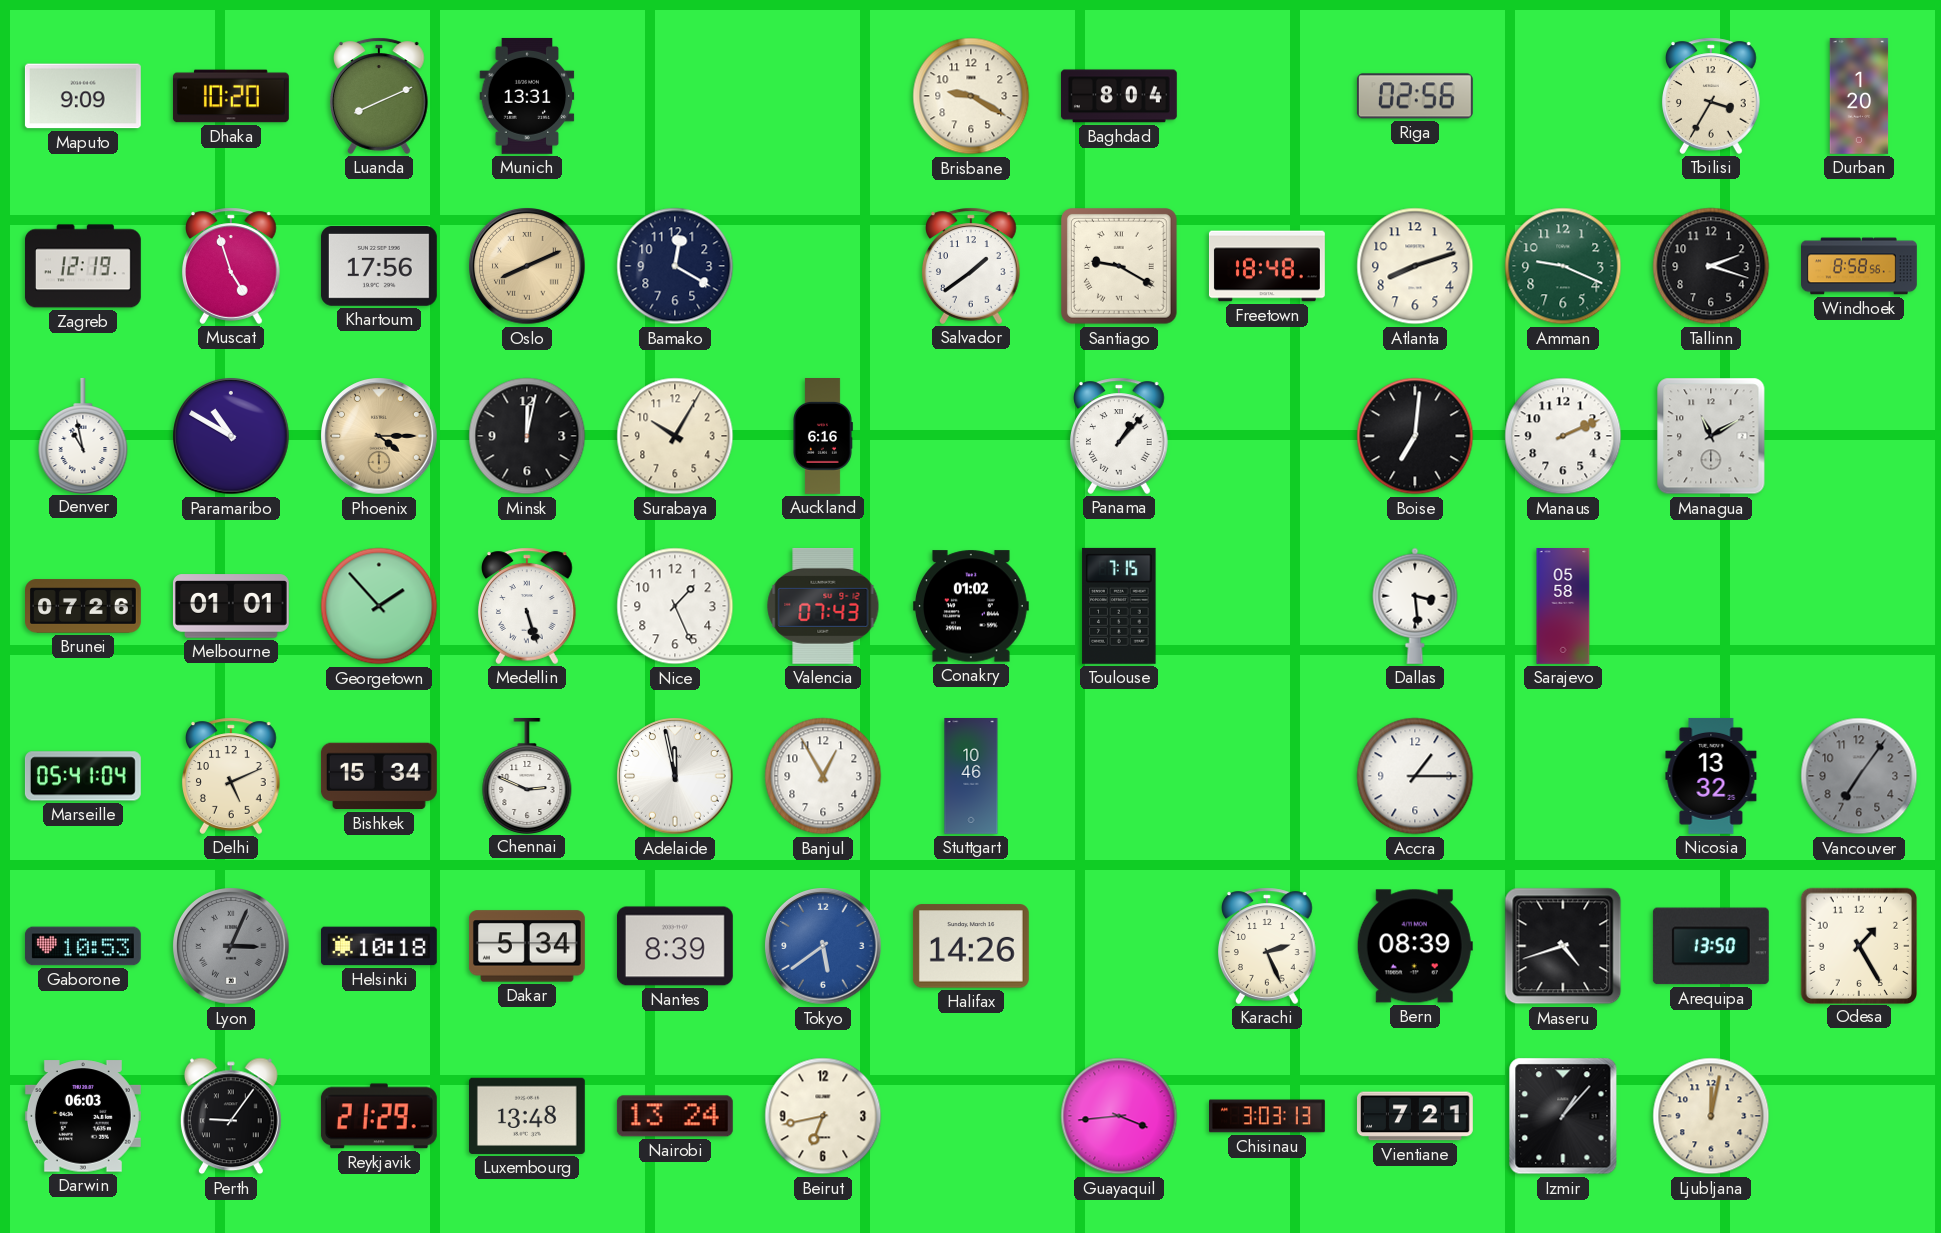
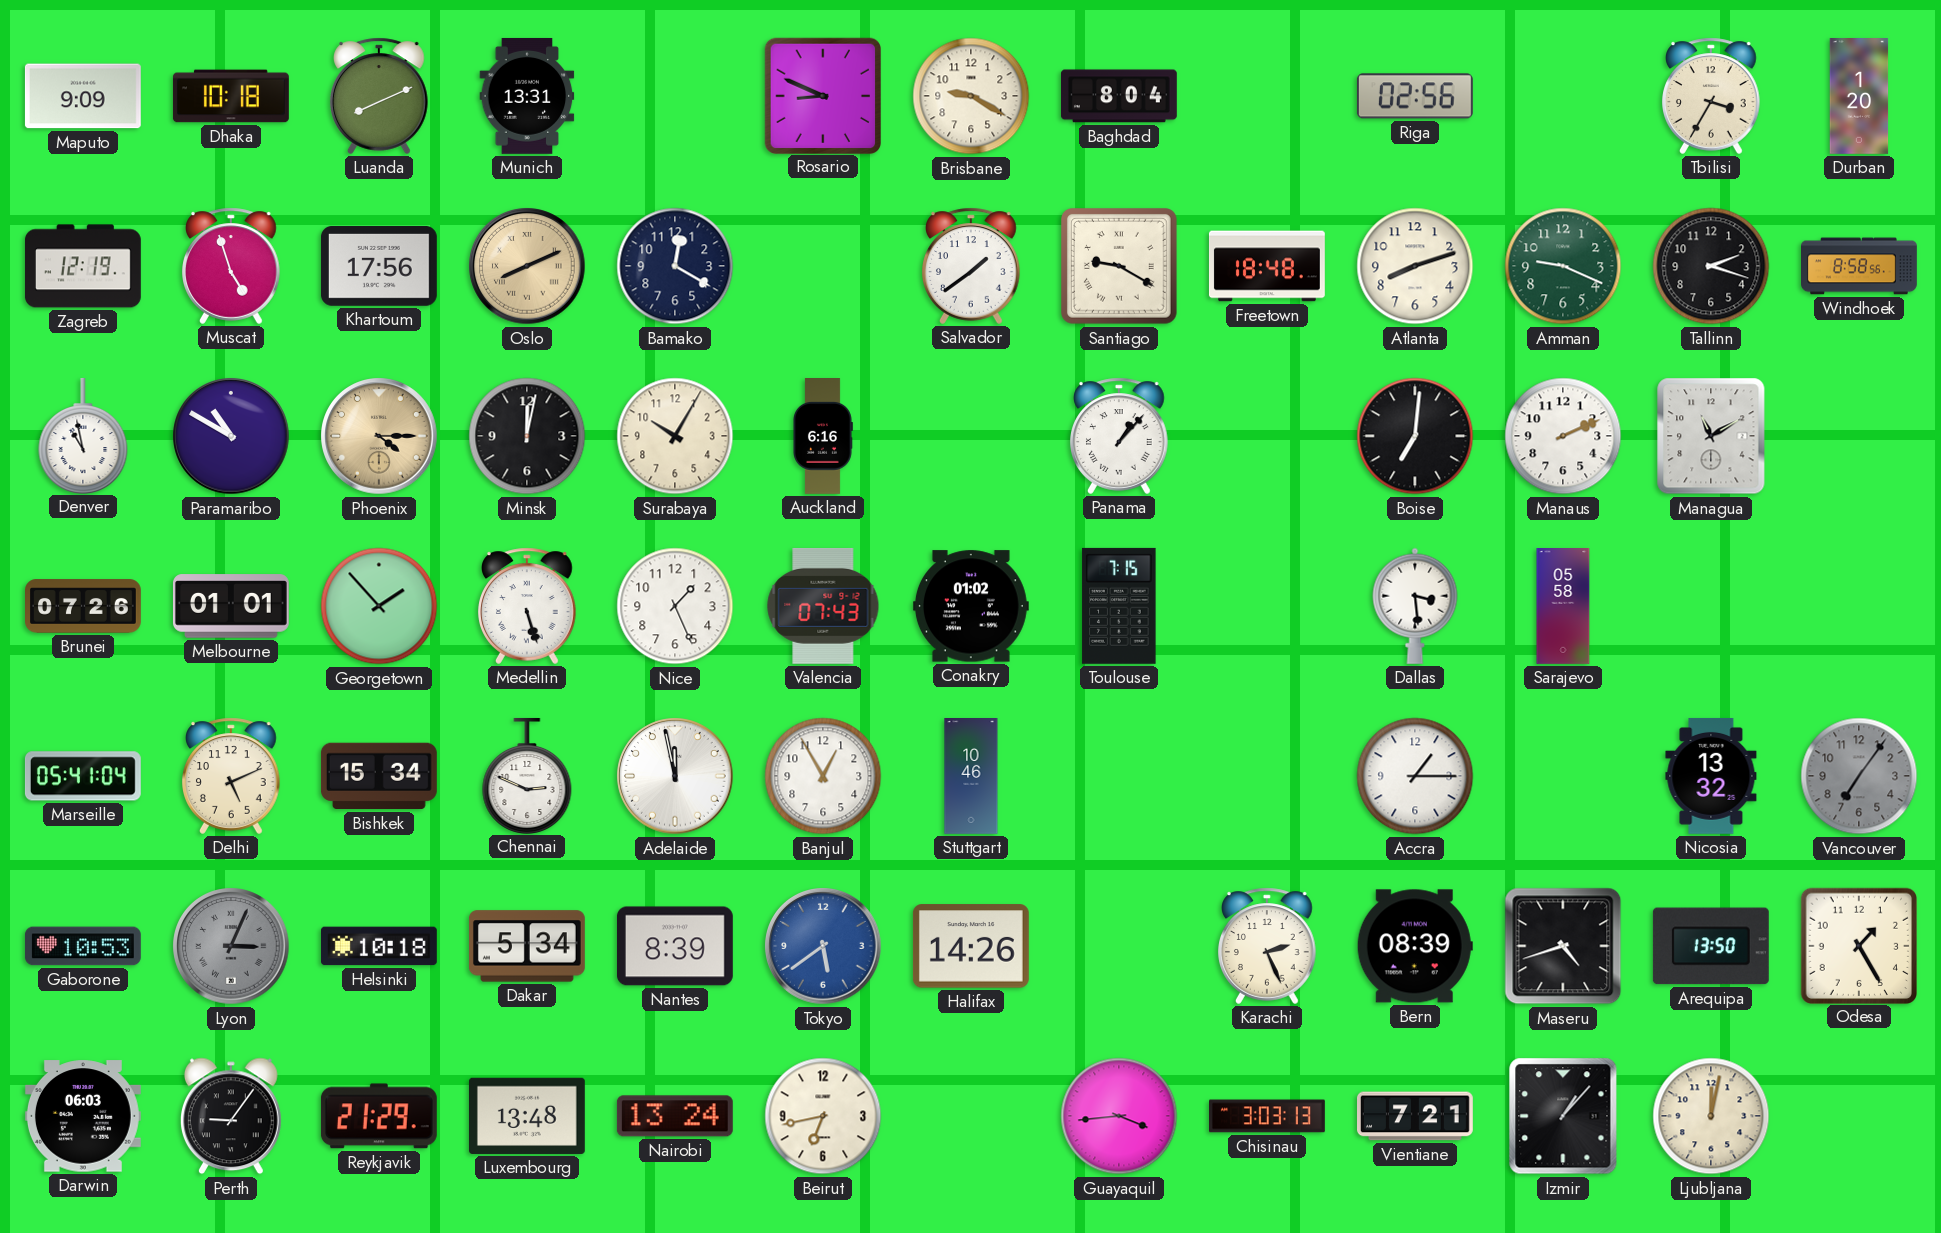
Dhaka: 10:20 -> 10:18 (231, 96)
Rosario: none -> 8:49 (822, 95)
